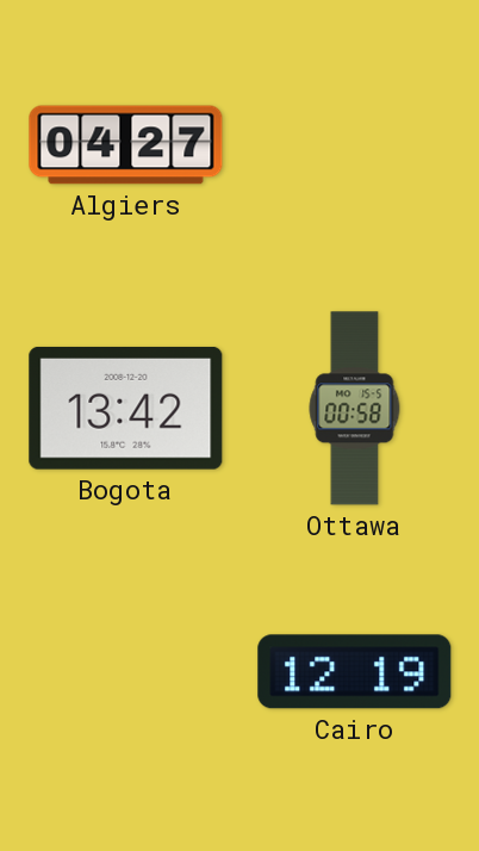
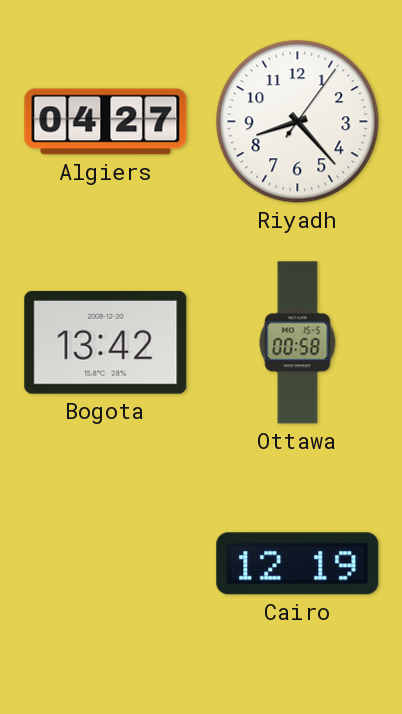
Riyadh: none -> 8:23 (298, 122)
